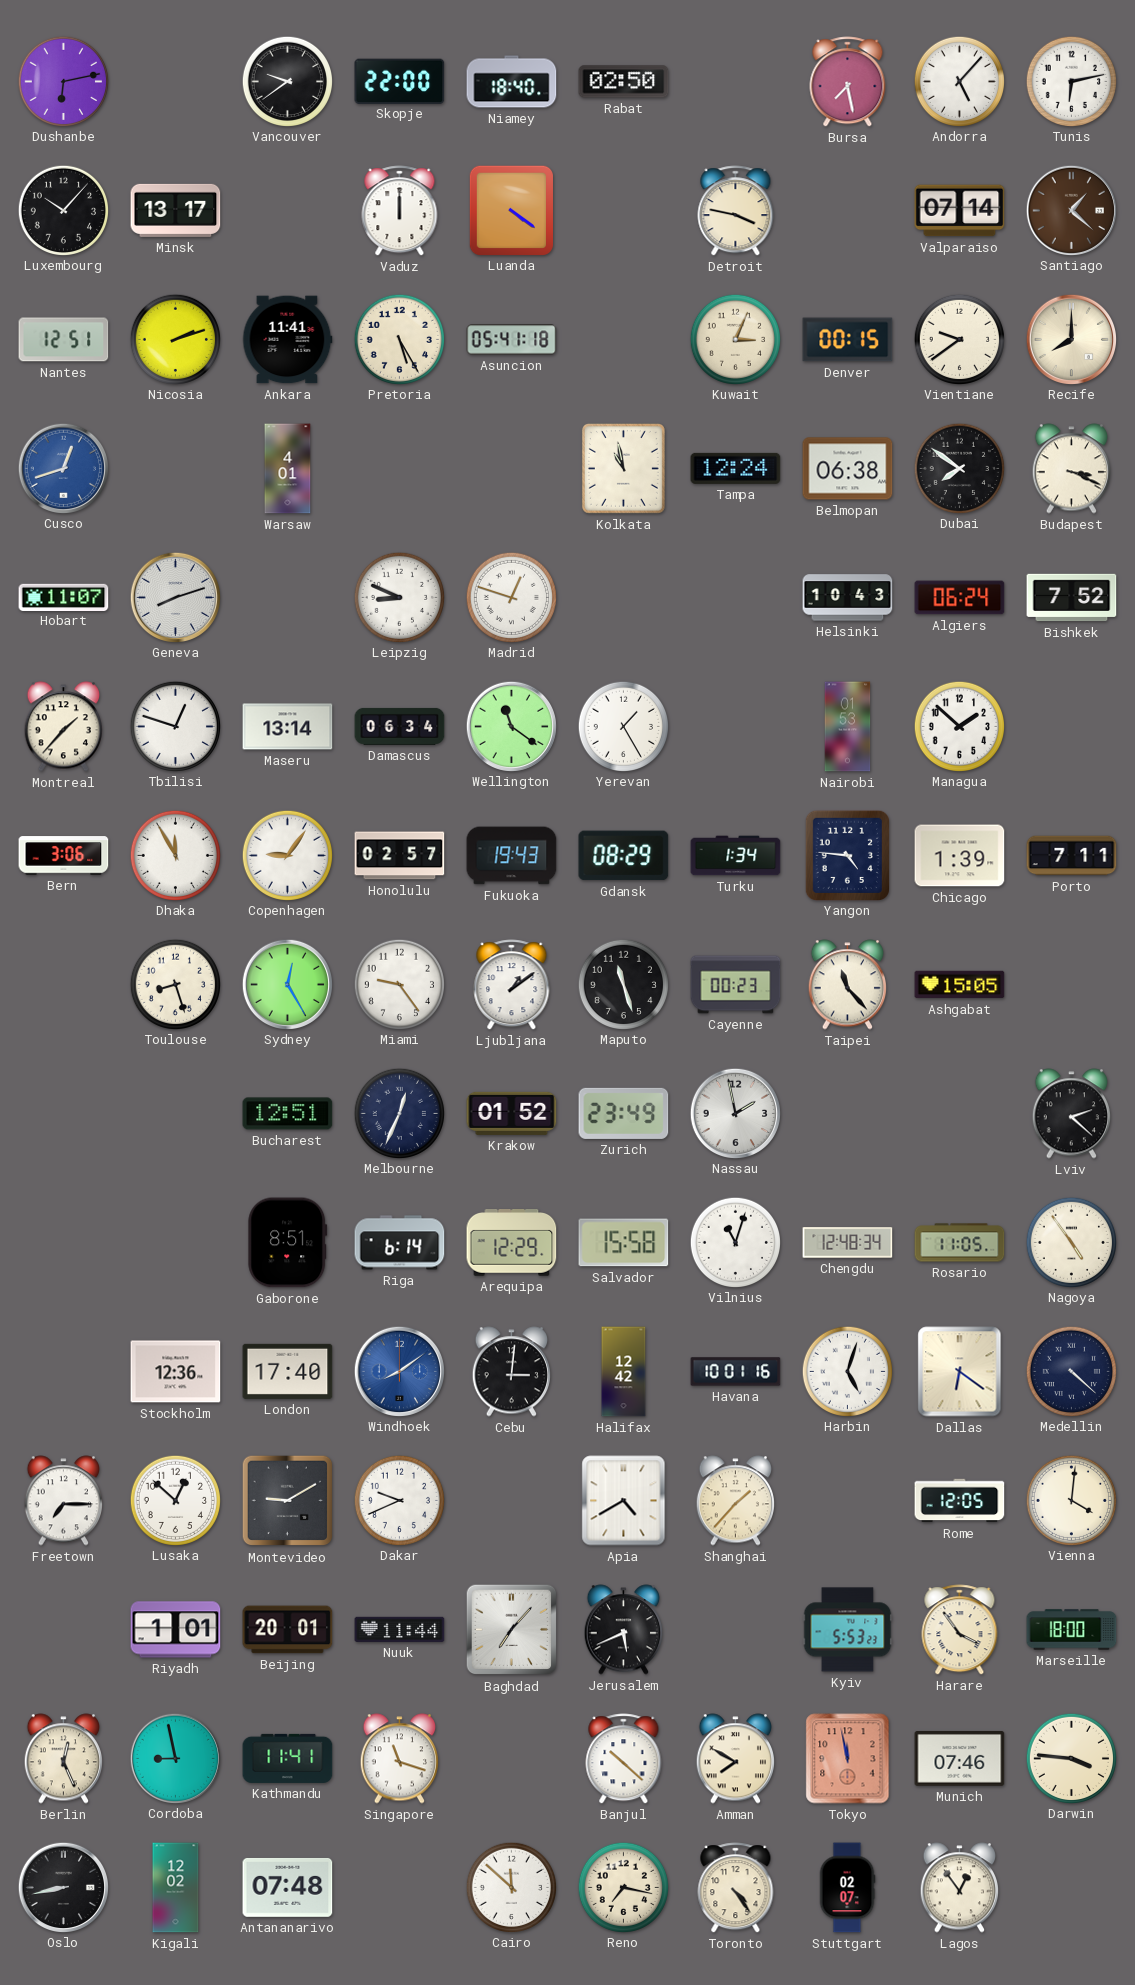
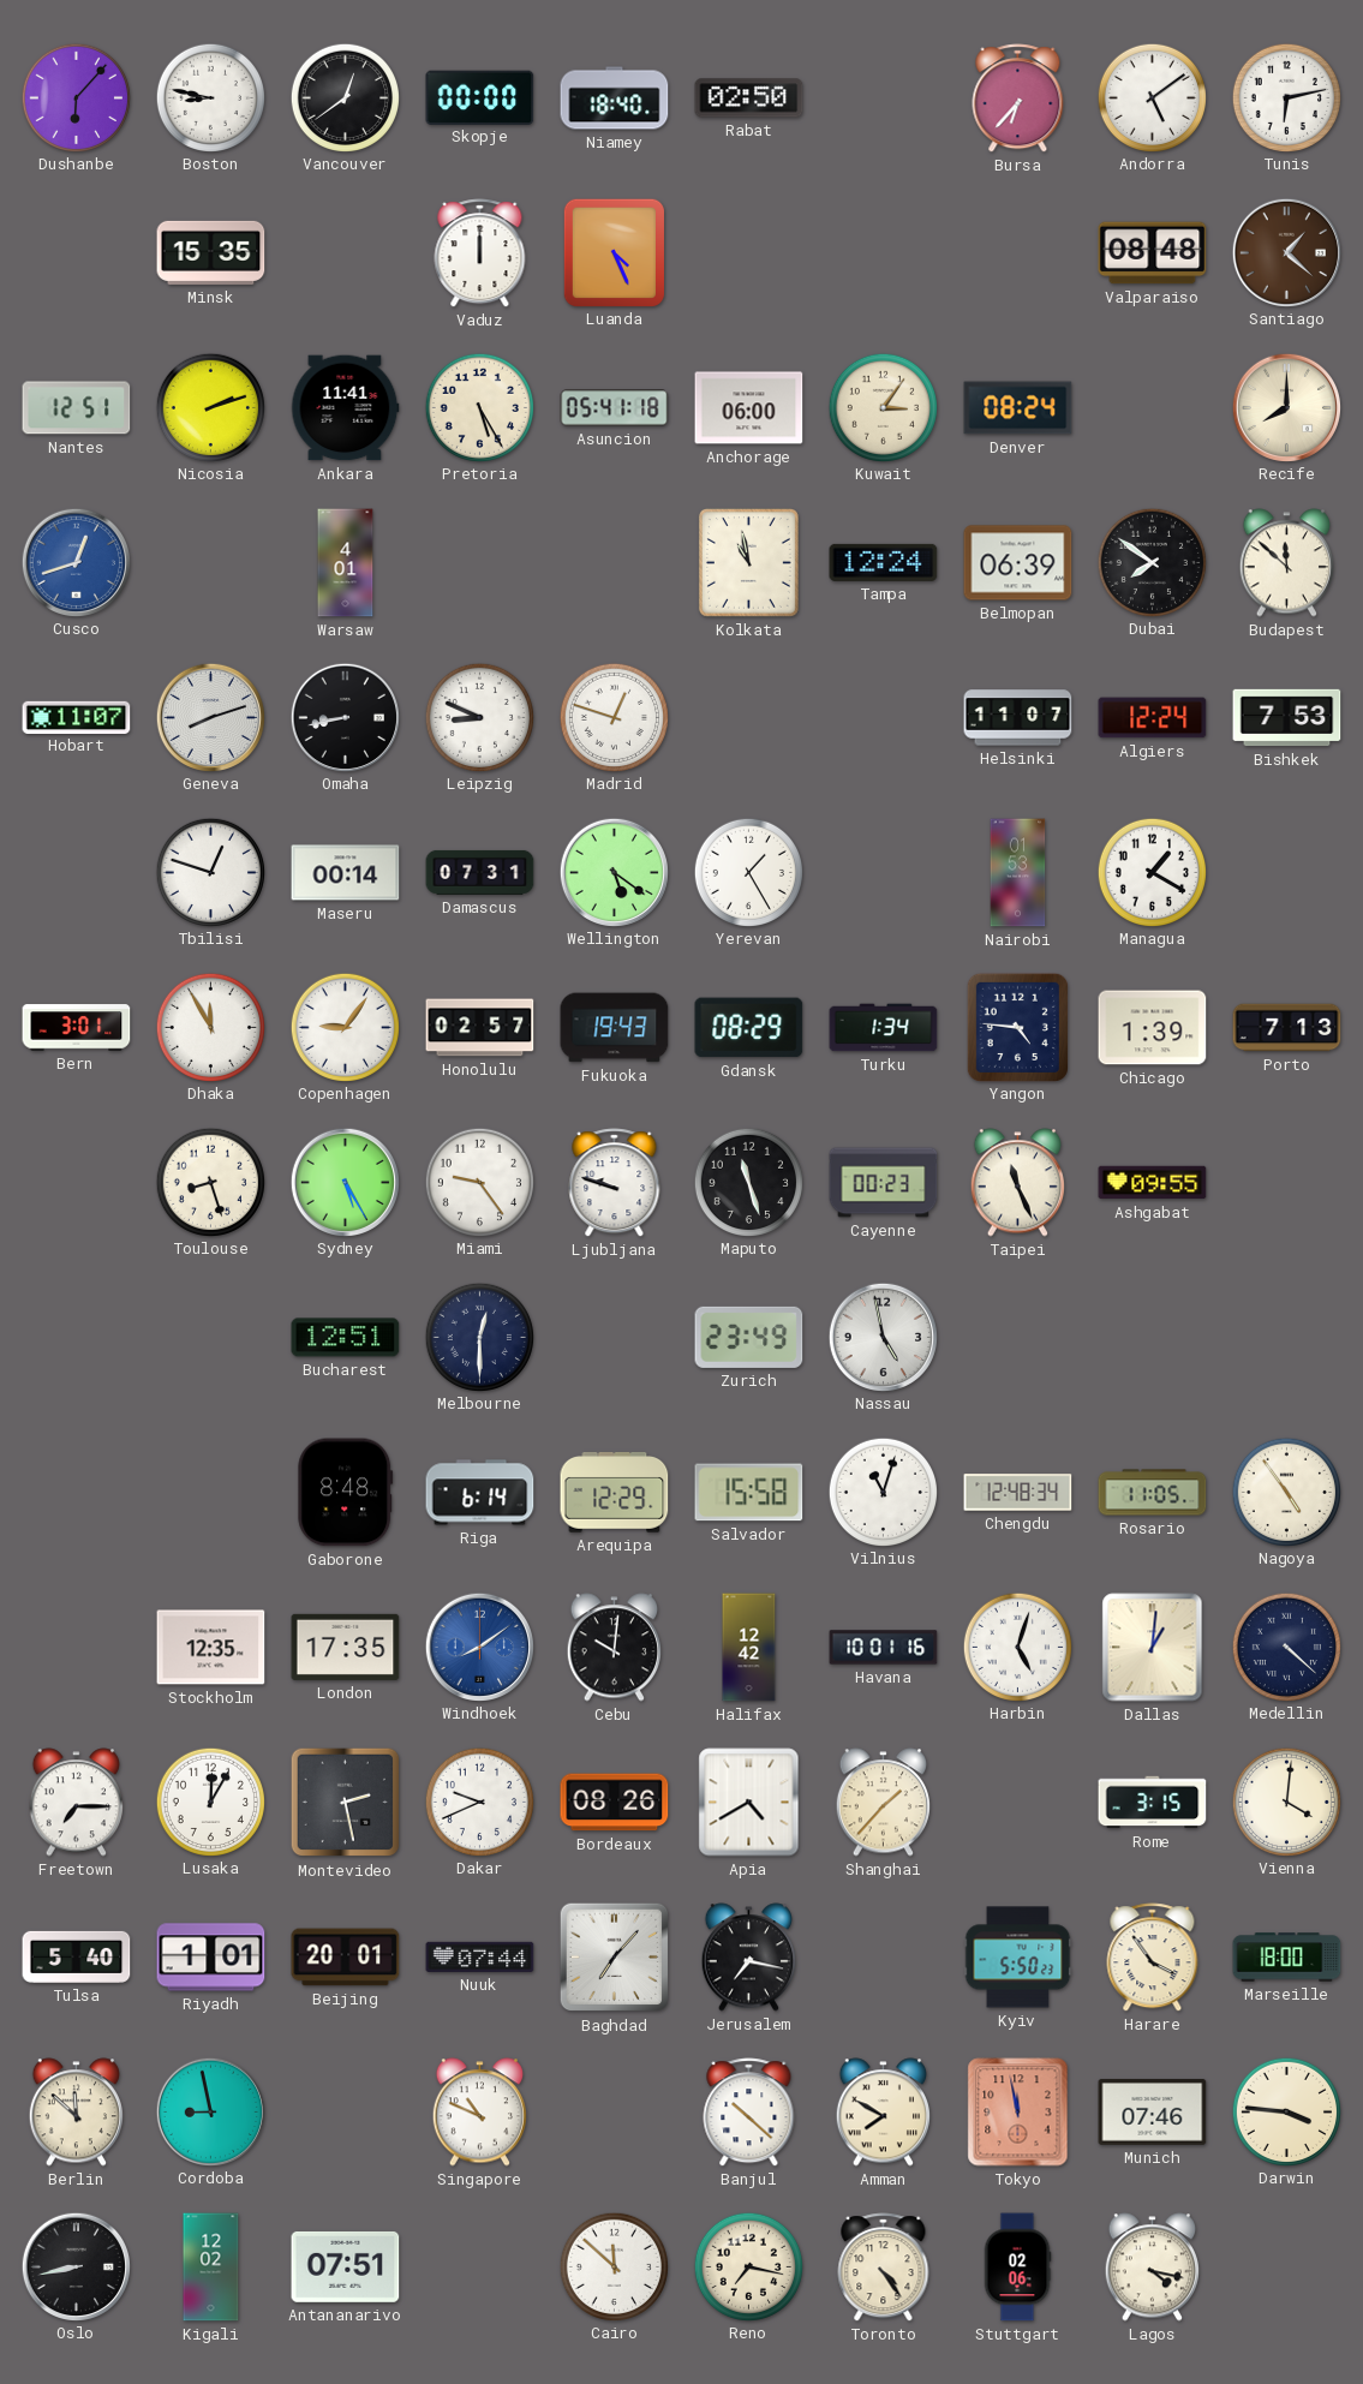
Dushanbe: 6:13 -> 6:07 (76, 97)
Boston: none -> 8:47 (210, 97)
Vancouver: 9:39 -> 12:39 (345, 97)
Skopje: 22:00 -> 00:00 (480, 97)
Bursa: 7:28 -> 6:37 (1018, 98)
Andorra: 5:07 -> 5:09 (1152, 97)
Luxembourg: 10:07 -> none (63, 210)
Minsk: 13:17 -> 15:35 (211, 252)
Luanda: 4:21 -> 4:26 (614, 252)
Detroit: 3:47 -> none (736, 211)
Valparaiso: 07:14 -> 08:48 (1153, 253)
Anchorage: none -> 06:00 (749, 408)
Kuwait: 3:04 -> 3:06 (883, 407)
Denver: 00:15 -> 08:24 (1018, 408)
Vientiane: 9:39 -> none (959, 339)
Belmopan: 06:38 -> 06:39 (1018, 563)
Budapest: 3:19 -> 11:52 (1286, 563)
Omaha: none -> 8:43 (345, 717)
Helsinki: 10:43 -> 11:07 (1018, 718)
Algiers: 06:24 -> 12:24 (1153, 718)
Bishkek: 7:52 -> 7:53 (1287, 718)
Montreal: 1:37 -> none (63, 727)
Maseru: 13:14 -> 00:14 (346, 873)
Damascus: 06:34 -> 07:31 (480, 872)
Wellington: 11:21 -> 5:21 (614, 872)
Managua: 1:52 -> 1:20 (1152, 872)
Bern: 3:06 -> 3:01 (77, 1028)
Porto: 7:11 -> 7:13 (1287, 1028)
Sydney: 12:25 -> 5:25 (345, 1182)
Ljubljana: 1:09 -> 9:48 (615, 1183)
Taipei: 11:23 -> 11:26 (1017, 1183)
Ashgabat: 15:05 -> 09:55 (1153, 1183)
Melbourne: 12:34 -> 12:30 (479, 1337)
Krakow: 01:52 -> none (512, 1113)
Nassau: 1:58 -> 4:58 (883, 1337)
Lviv: 2:22 -> none (1071, 1114)
Gaborone: 8:51 -> 8:48 (346, 1493)
Stockholm: 12:36 -> 12:35 (211, 1648)
London: 17:40 -> 17:35 (346, 1647)
Cebu: 3:01 -> 10:01 (614, 1648)
Dallas: 6:21 -> 1:01 (1153, 1648)
Lusaka: 12:52 -> 12:05 (210, 1802)
Montevideo: 9:10 -> 2:28 (346, 1803)
Bordeaux: none -> 08:26 (615, 1803)
Rome: 12:05 -> 3:15 (1153, 1803)
Tulsa: none -> 5:40 (77, 1956)
Nuuk: 11:44 -> 07:44 (480, 1956)
Jerusalem: 5:41 -> 7:17 (748, 1958)
Kyiv: 5:53 -> 5:50 (1018, 1958)
Berlin: 12:26 -> 11:52 (76, 2113)
Kathmandu: 11:41 -> none (288, 1758)
Singapore: 11:18 -> 10:49 (479, 2113)
Antananarivo: 07:48 -> 07:51 (346, 2266)
Stuttgart: 02:07 -> 02:06 (1017, 2268)
Lagos: 12:54 -> 4:17 (1152, 2268)
